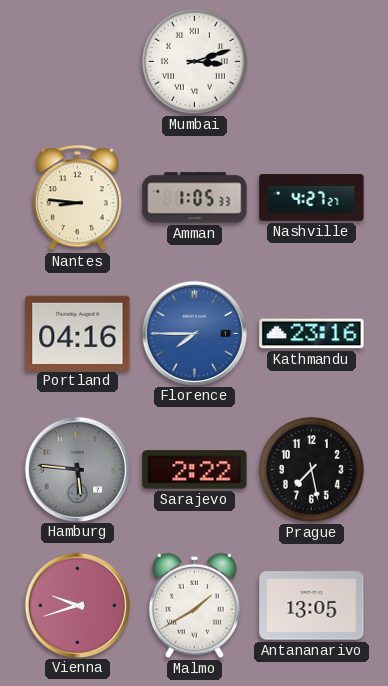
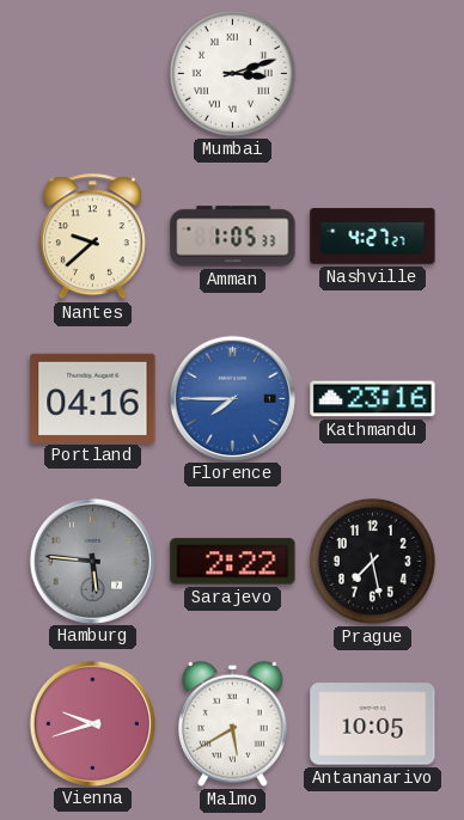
Nantes: 8:46 -> 9:38 (92, 237)
Malmo: 1:40 -> 5:40 (232, 723)
Antananarivo: 13:05 -> 10:05 (373, 724)
